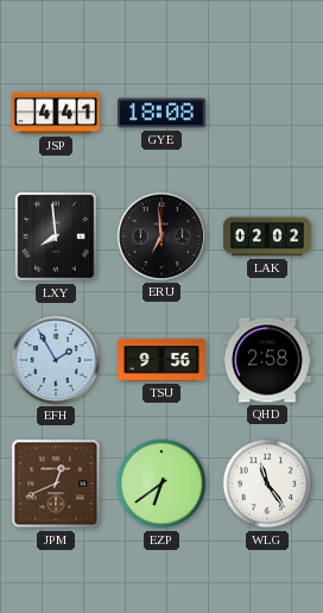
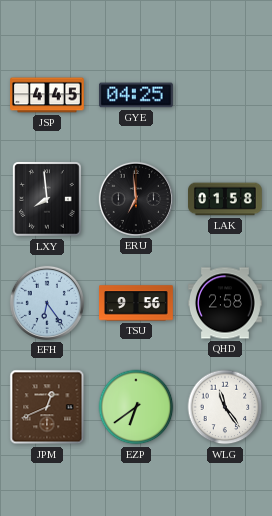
JSP: 4:41 -> 4:45 (48, 95)
GYE: 18:08 -> 04:25 (136, 95)
LAK: 02:02 -> 01:58 (226, 199)
EFH: 1:55 -> 6:24 (47, 303)
